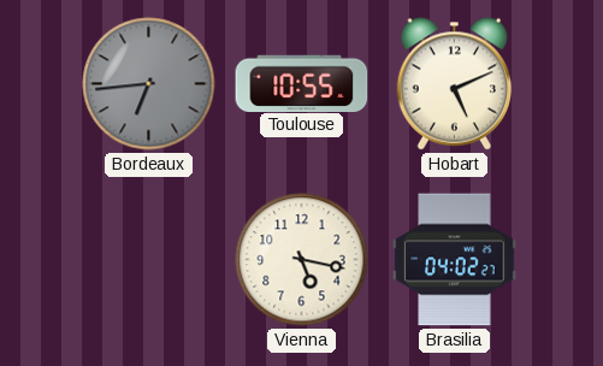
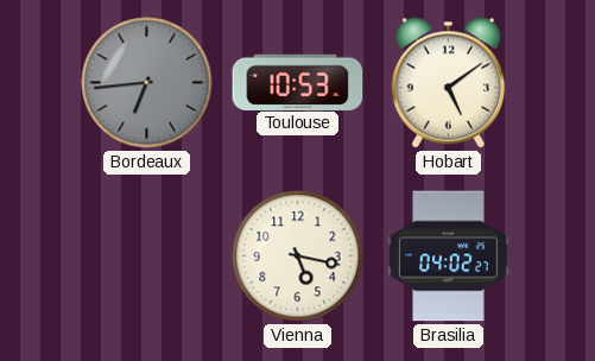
Toulouse: 10:55 -> 10:53 (298, 82)
Hobart: 5:11 -> 5:09 (448, 83)
